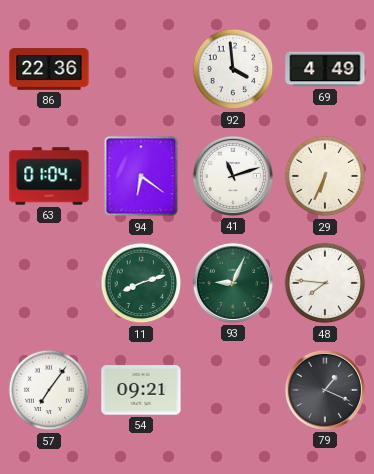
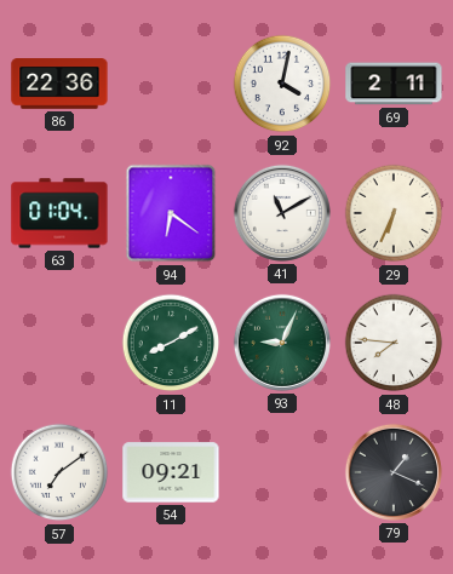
92: 3:59 -> 4:02 (282, 84)
69: 4:49 -> 2:11 (394, 84)
41: 11:12 -> 11:10 (282, 213)
11: 8:12 -> 8:10 (171, 343)
57: 7:06 -> 7:09 (59, 472)
